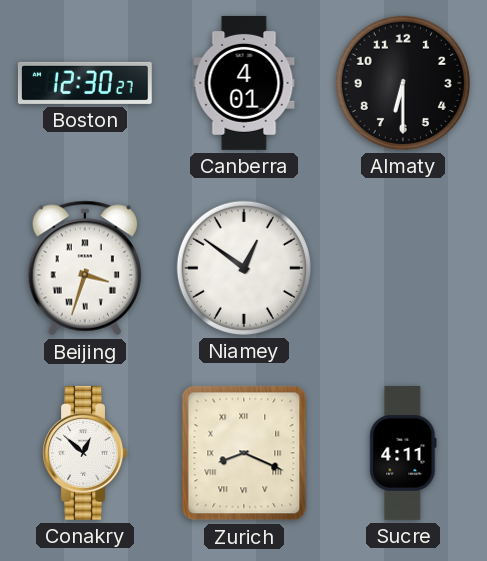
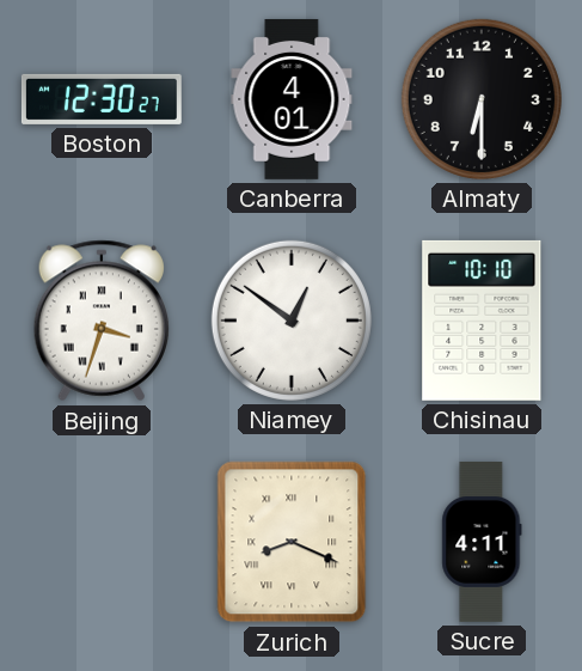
Chisinau: none -> 10:10 (482, 321)
Conakry: 12:52 -> none (84, 453)
